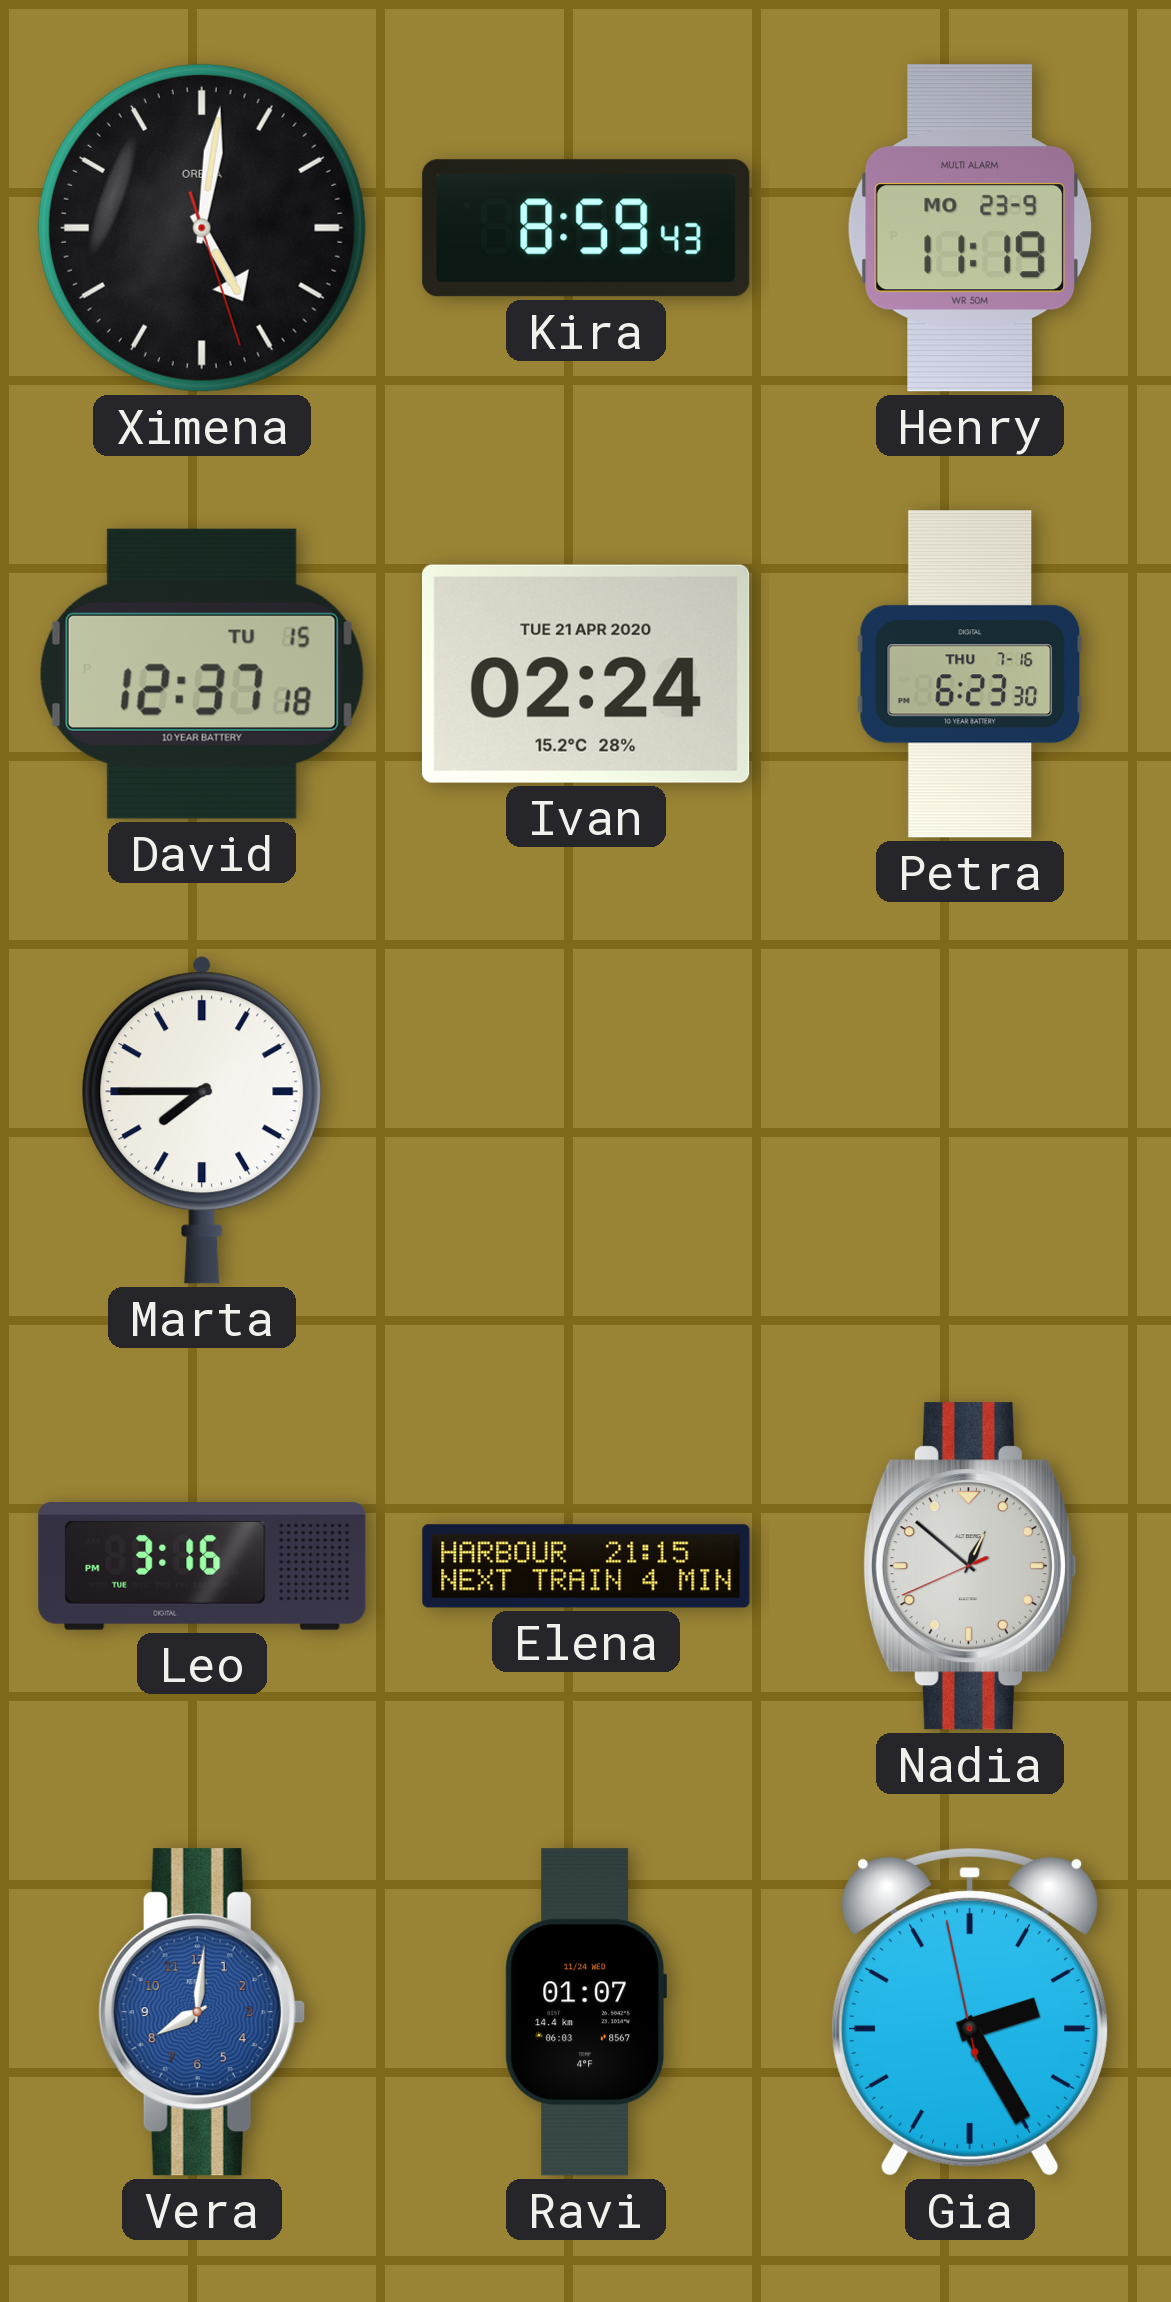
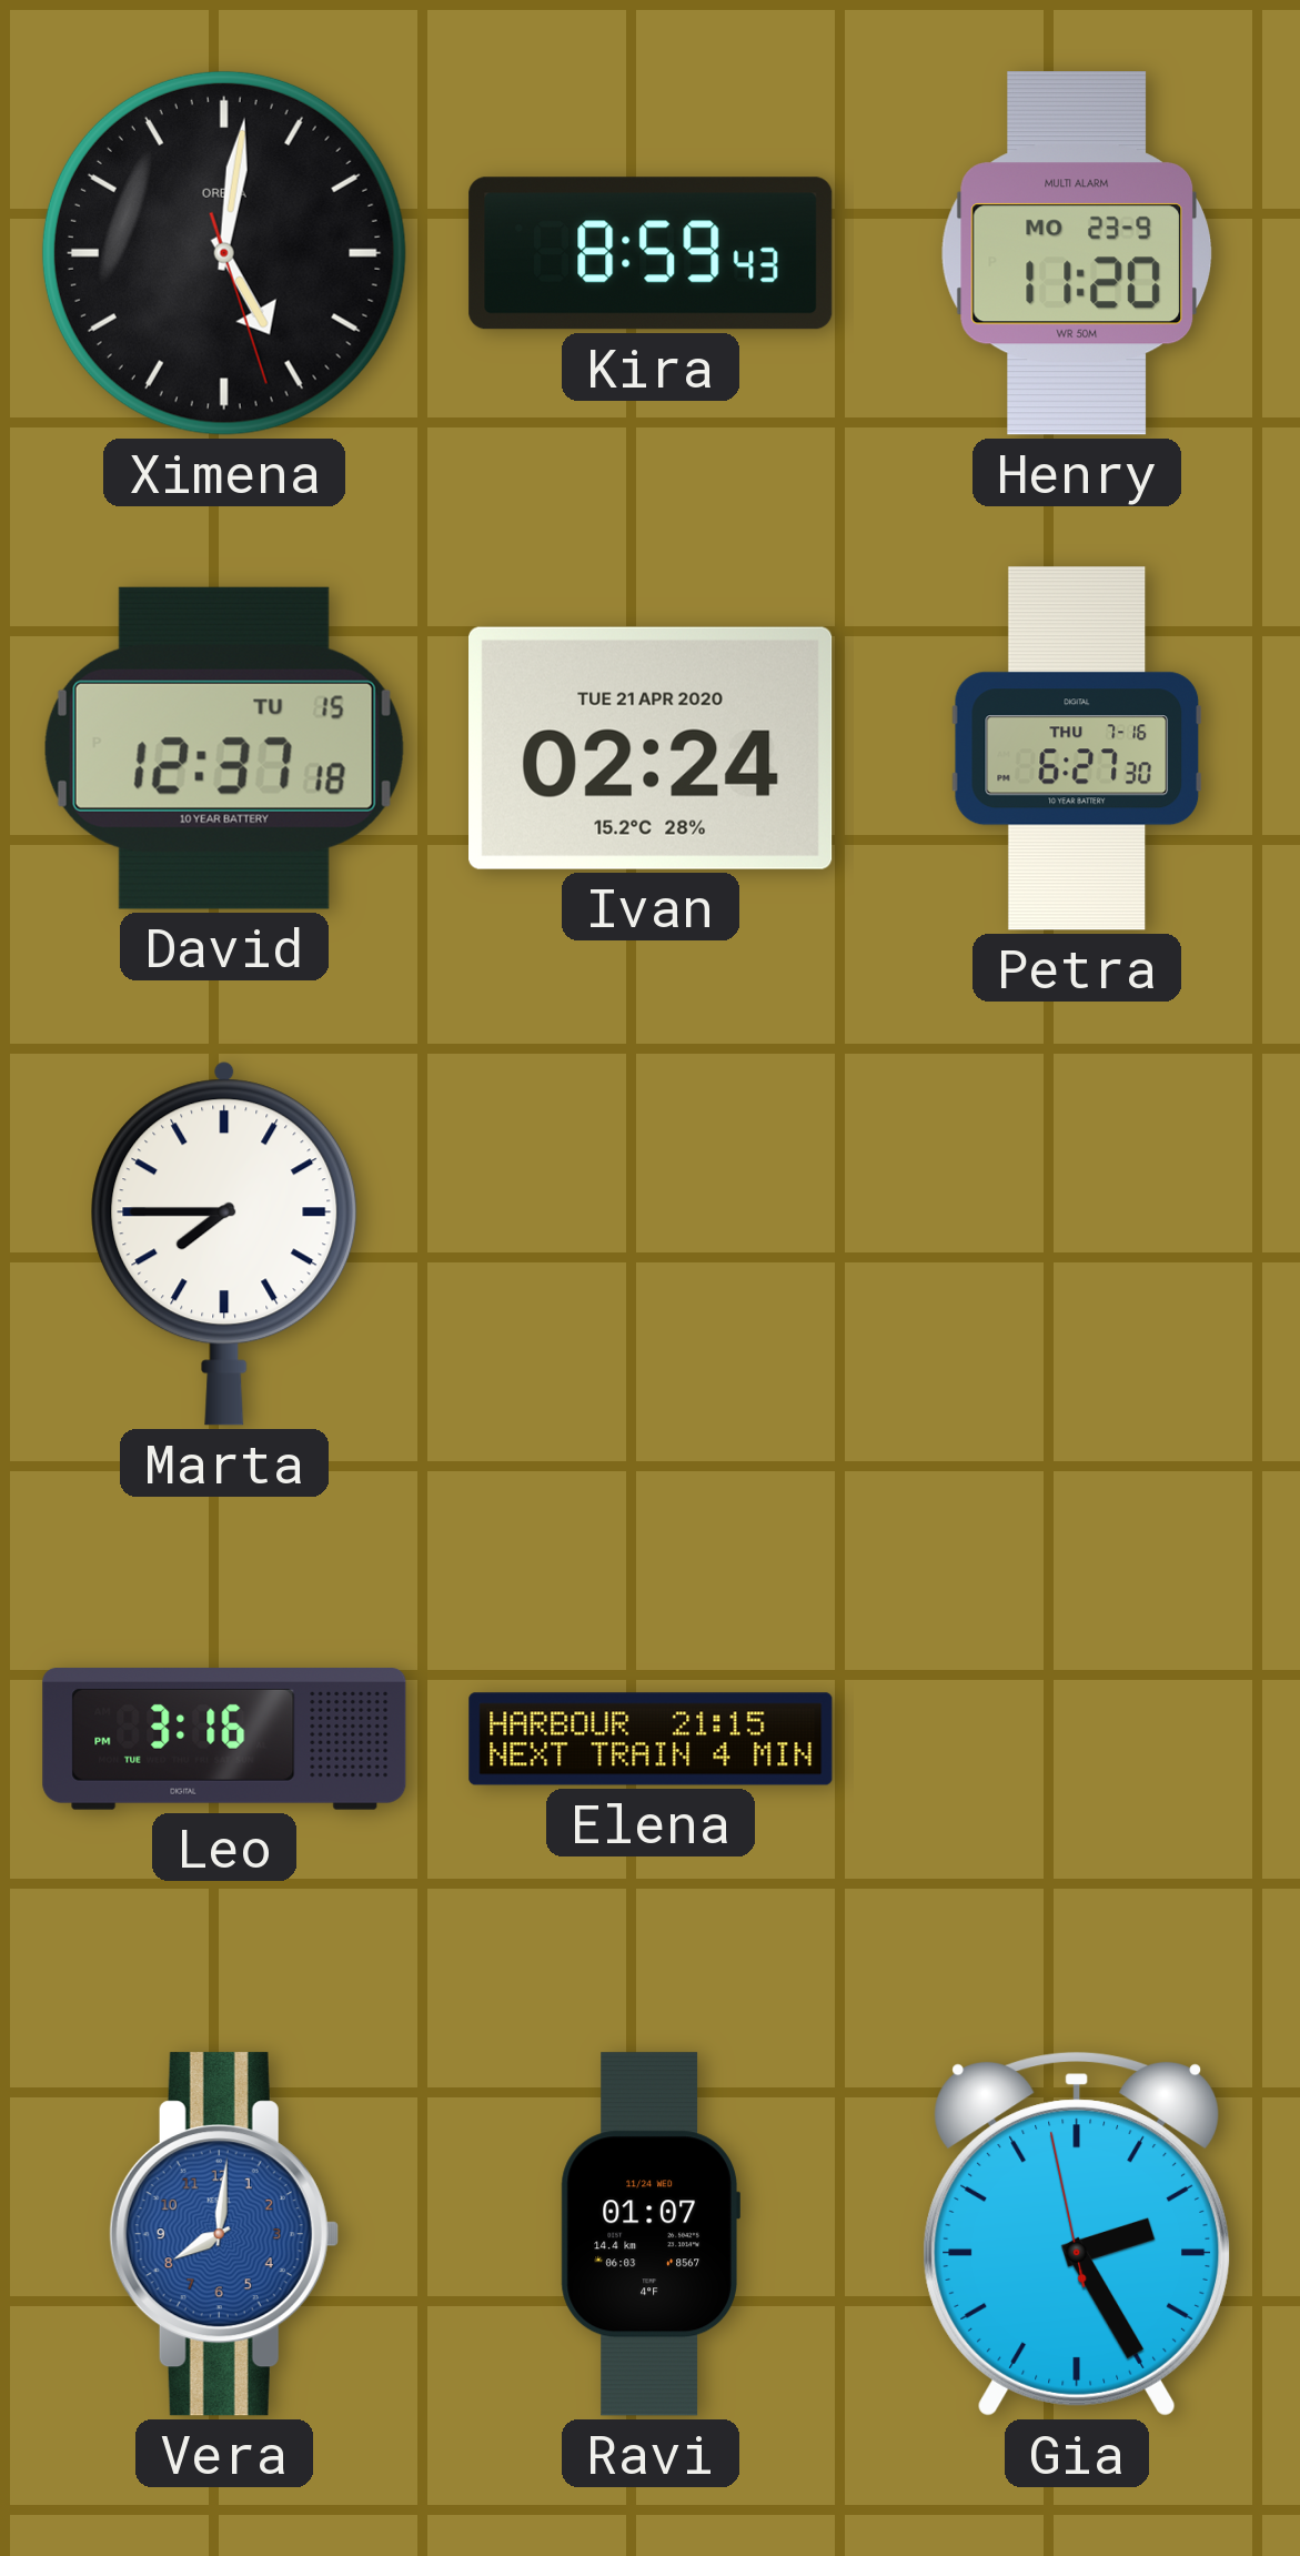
Henry: 11:19 -> 11:20 (1077, 253)
Petra: 6:23 -> 6:27 (1076, 748)
Nadia: 12:51 -> none (969, 1566)
